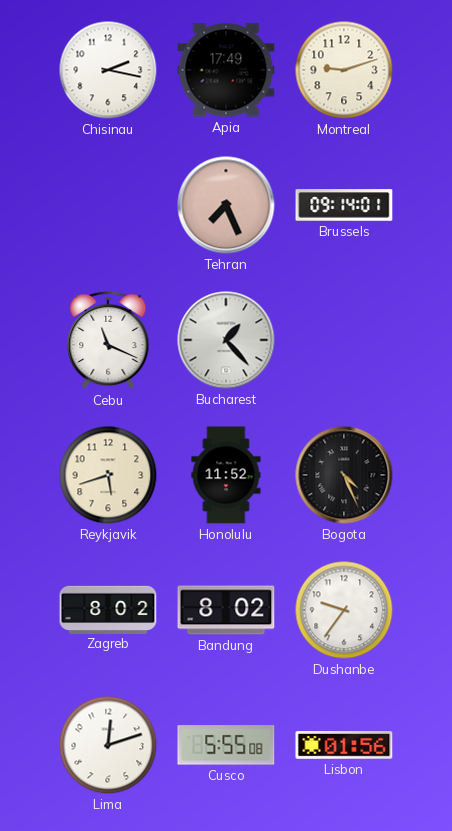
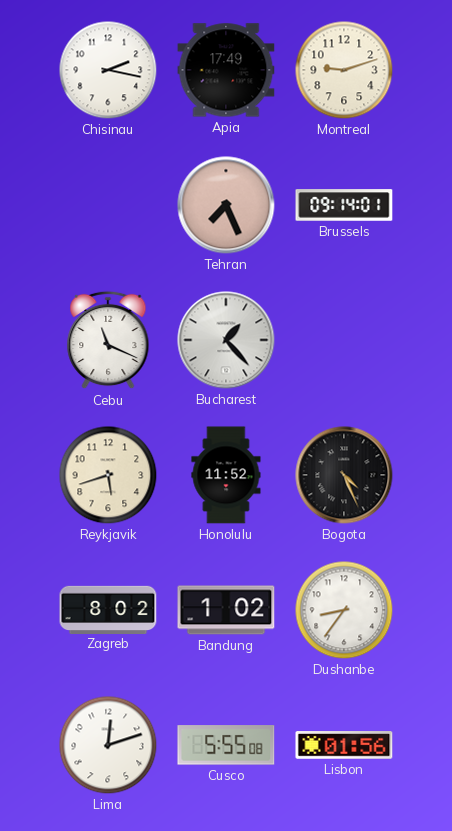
Bandung: 8:02 -> 1:02 (226, 610)
Dushanbe: 9:36 -> 8:36 (344, 610)
